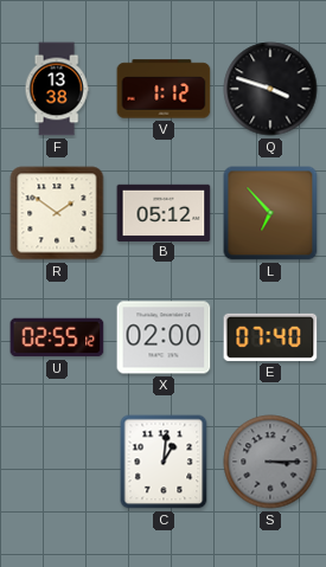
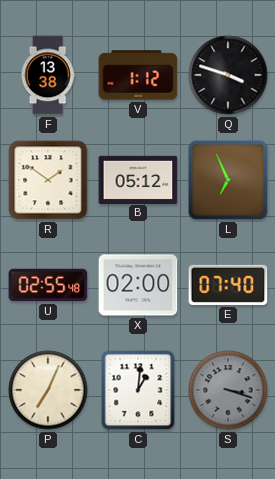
L: 6:53 -> 6:56 (228, 180)
U: 02:55:12 -> 02:55:48 (48, 285)
P: none -> 7:04 (48, 390)
S: 3:15 -> 3:18 (228, 390)
